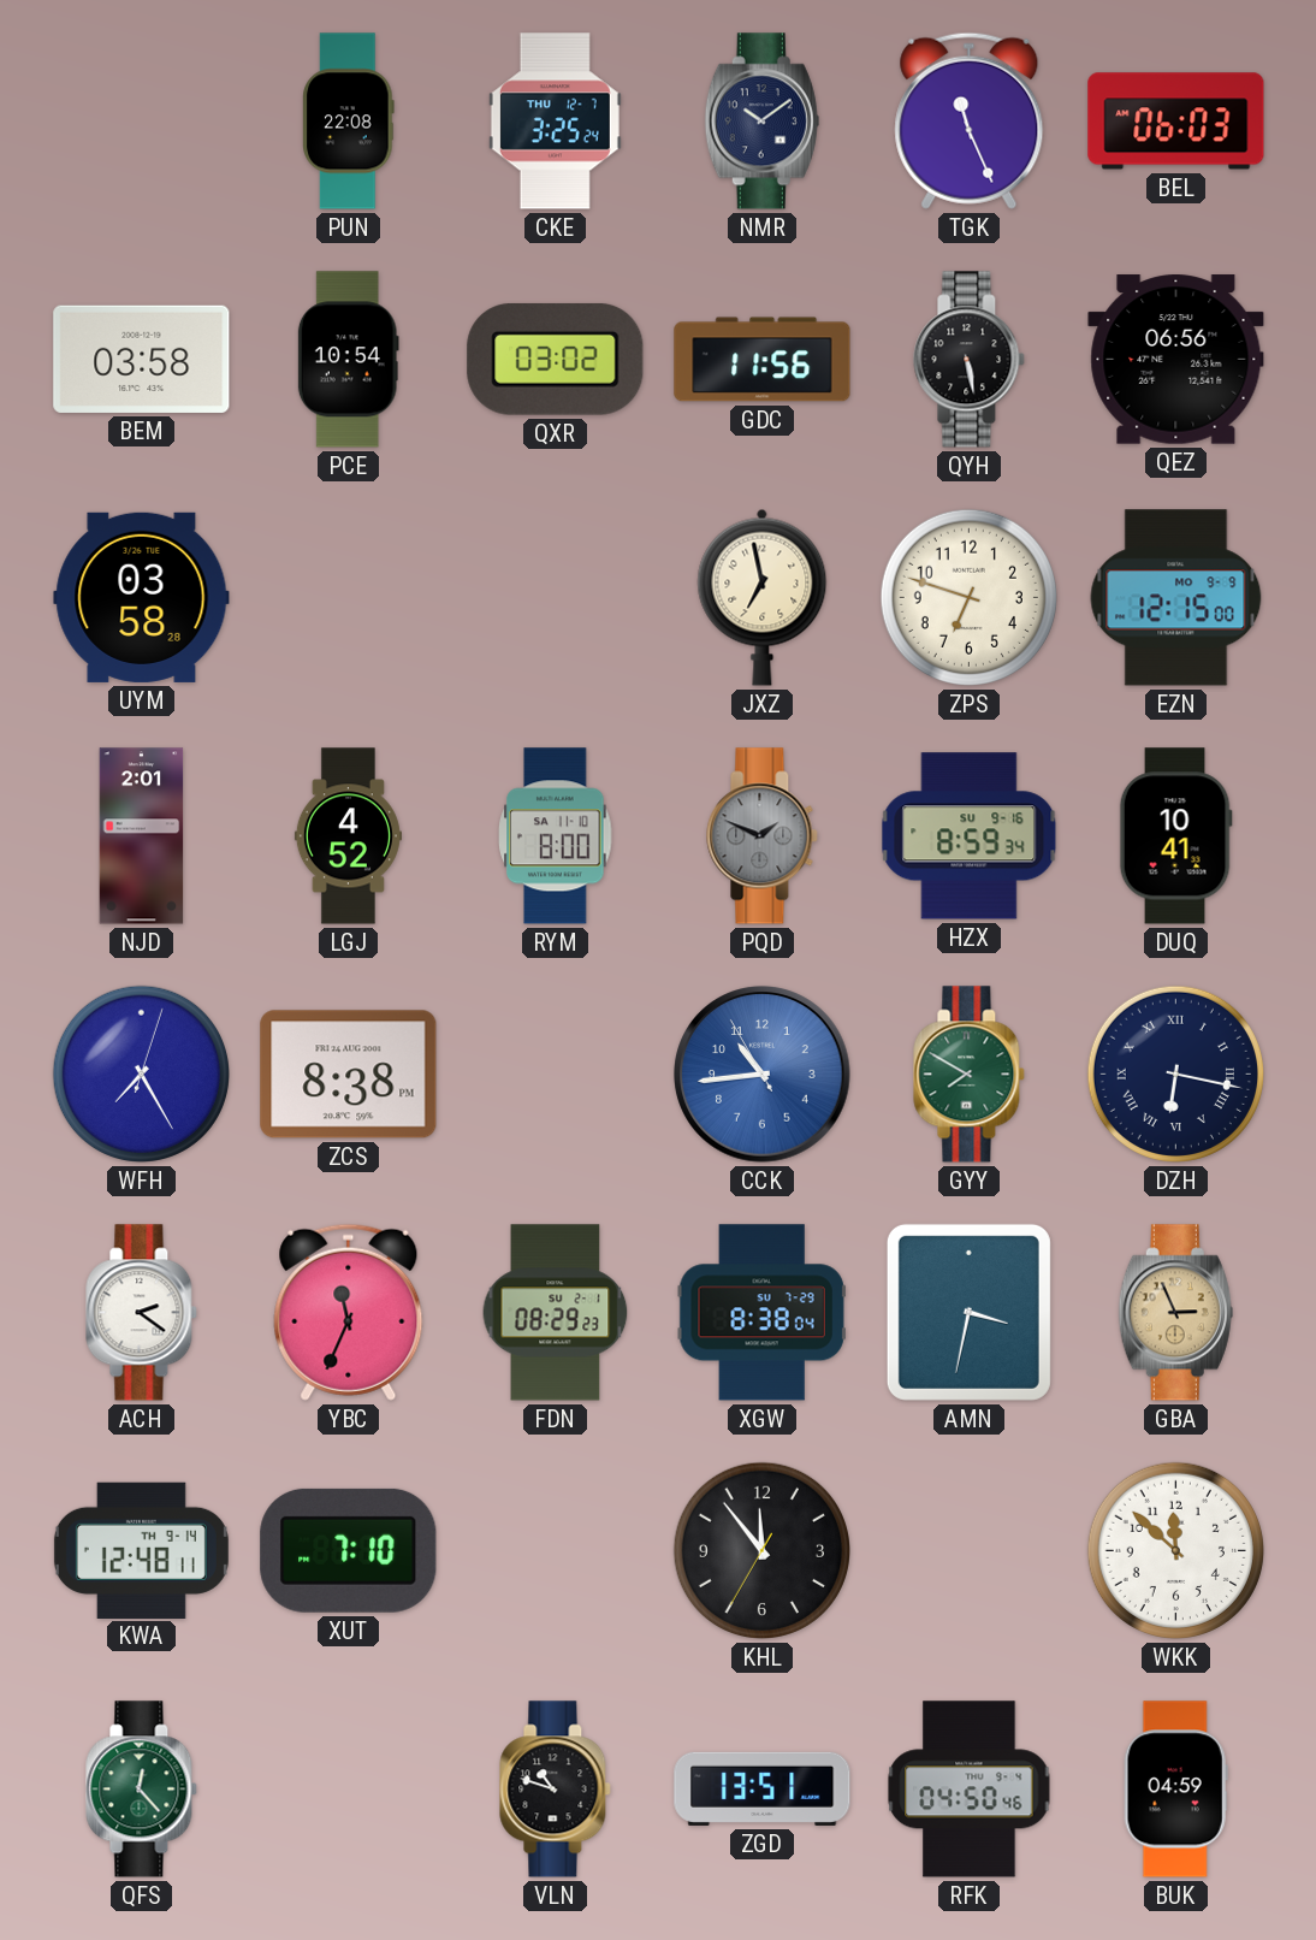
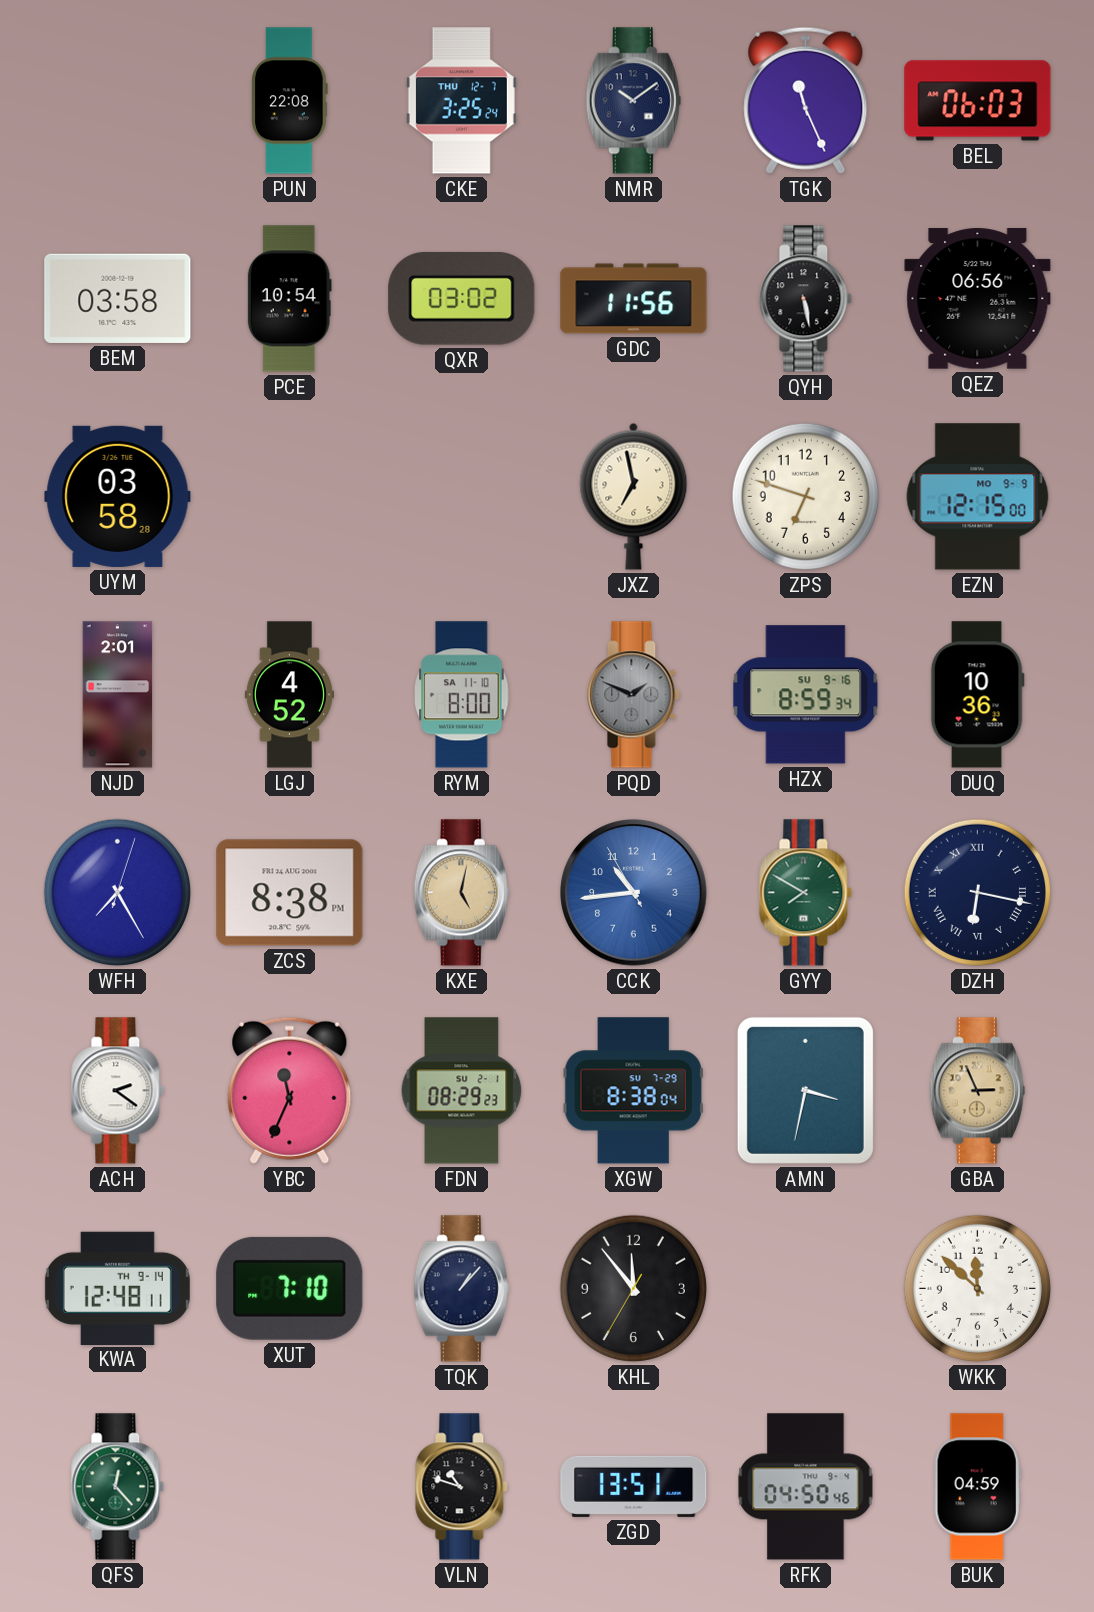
DUQ: 10:41 -> 10:36 (977, 695)
KXE: none -> 5:02 (461, 893)
TQK: none -> 1:07 (461, 1289)
